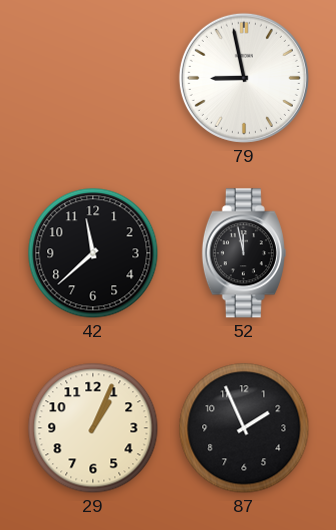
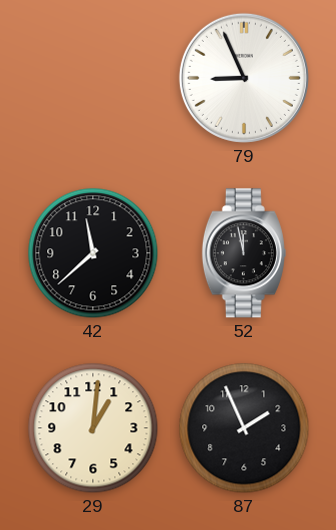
79: 8:58 -> 8:56 (244, 78)
29: 1:04 -> 1:01 (93, 428)
